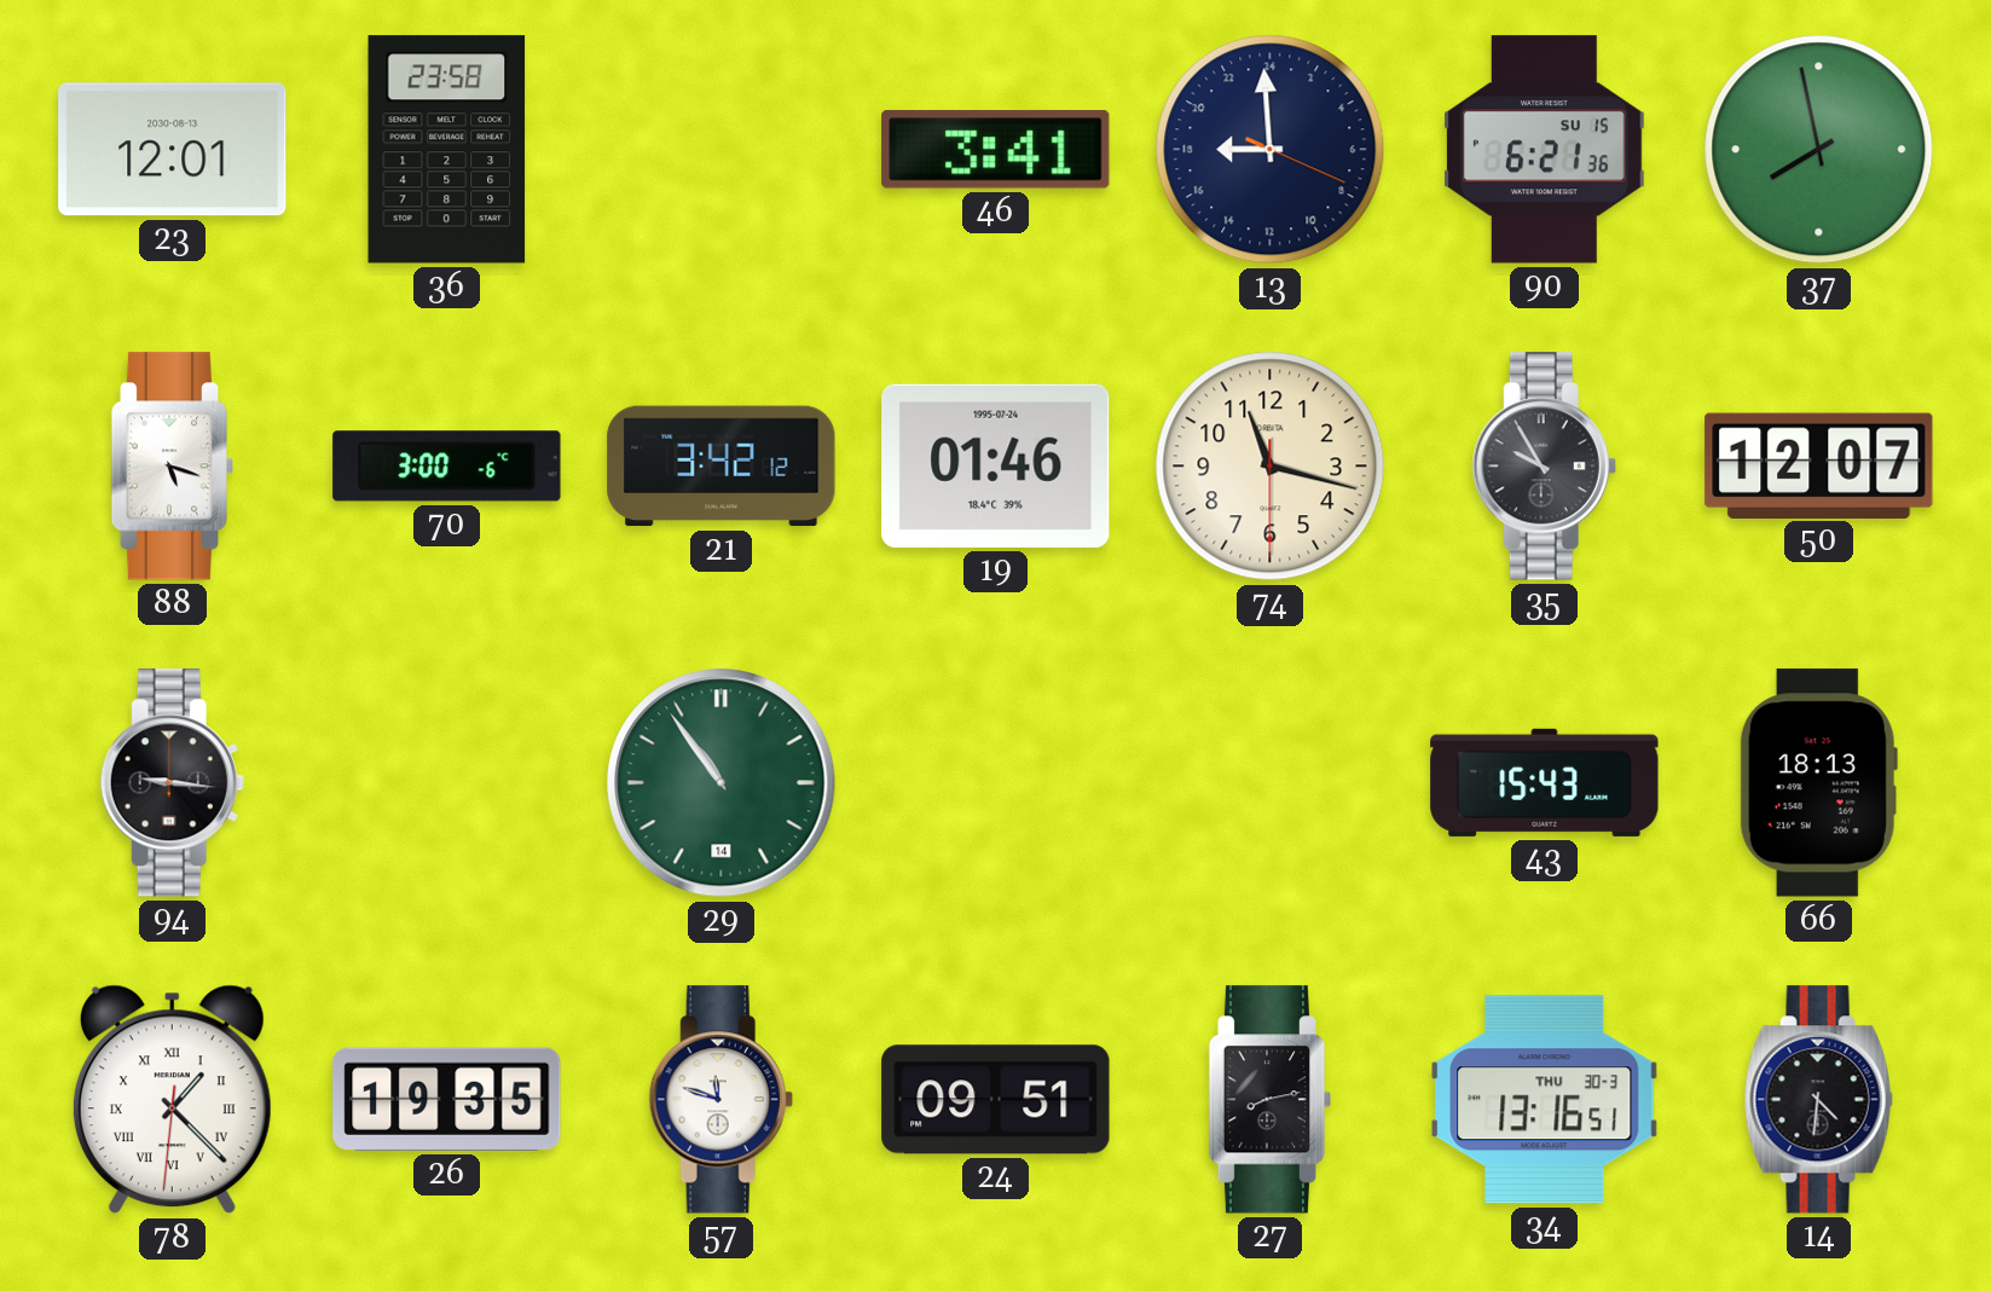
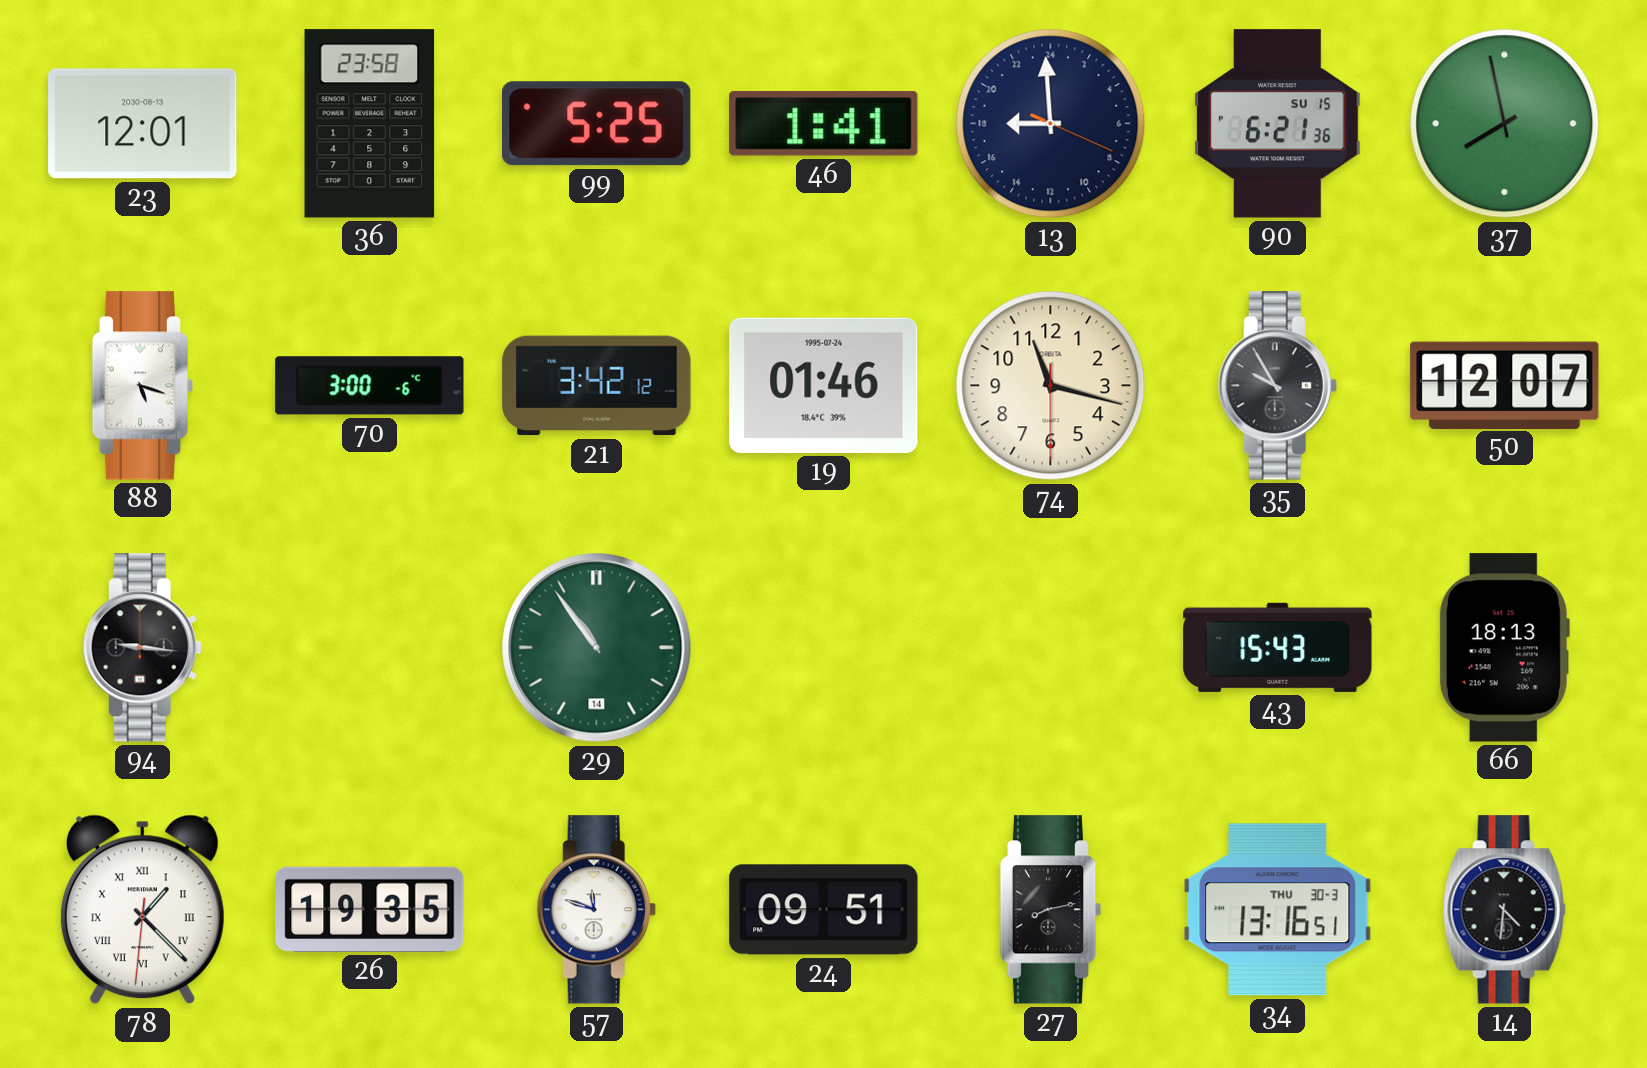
99: none -> 5:25 (597, 124)
46: 3:41 -> 1:41 (824, 124)
